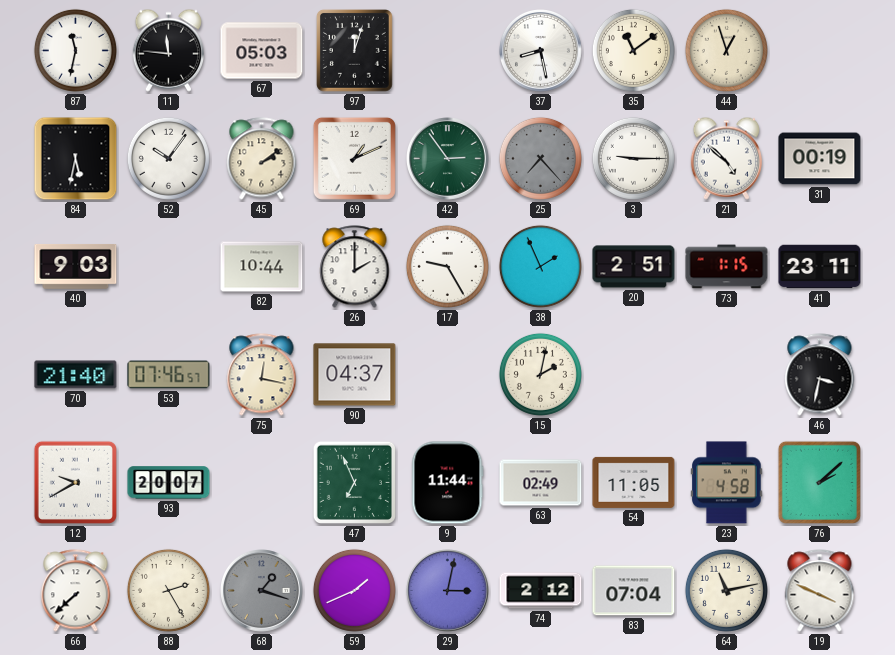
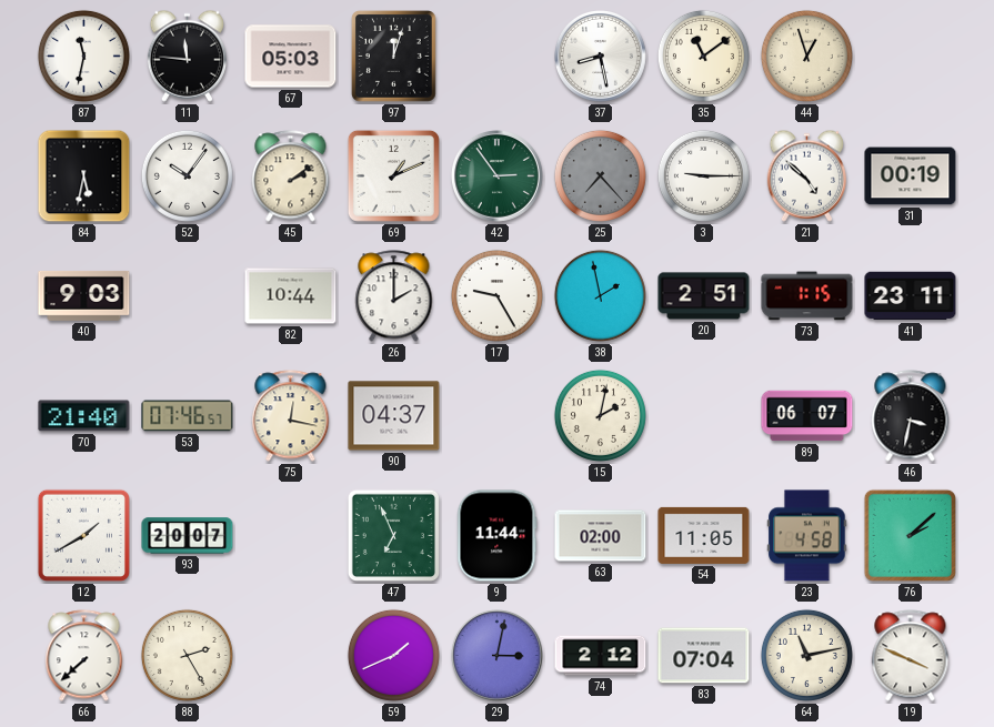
38: 1:56 -> 1:58 (600, 295)
89: none -> 06:07 (807, 416)
12: 9:40 -> 1:40 (83, 535)
63: 02:49 -> 02:00 (601, 536)
68: 1:18 -> none (262, 591)
